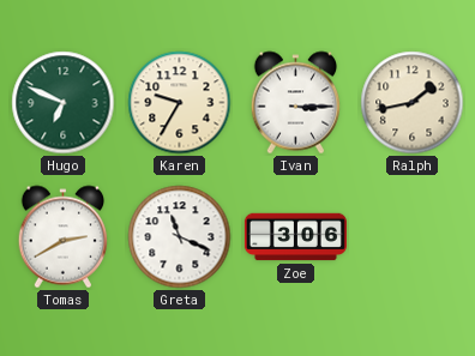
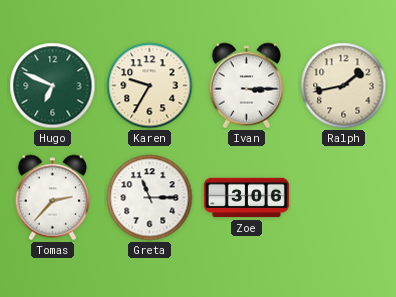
Tomas: 2:40 -> 2:37 (53, 198)
Greta: 11:19 -> 11:15 (150, 198)
